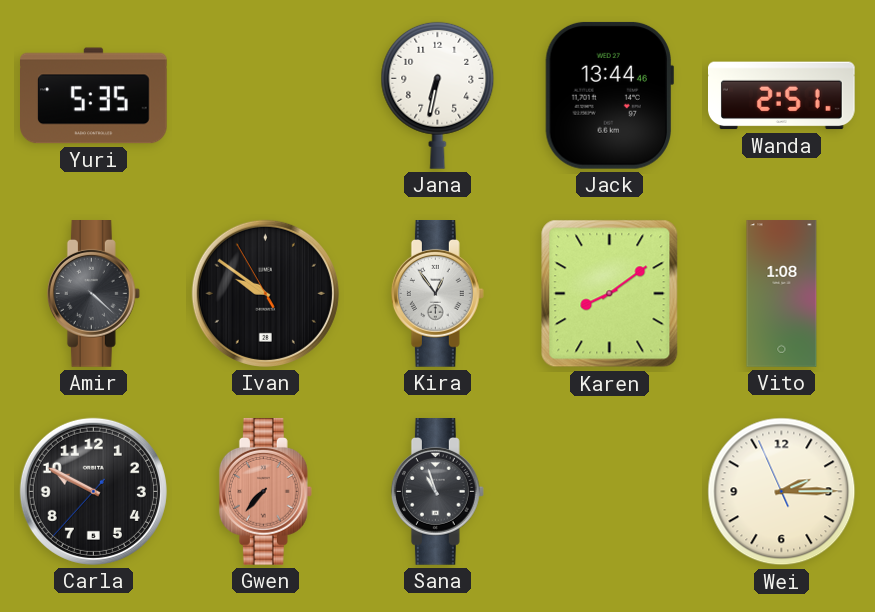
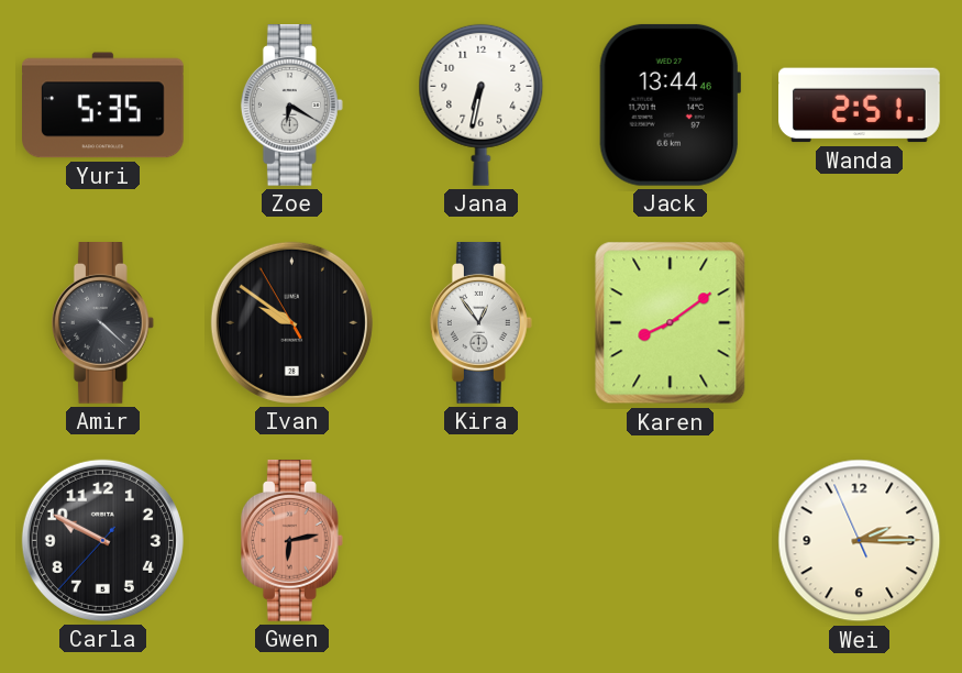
Zoe: none -> 6:20 (291, 106)
Vito: 1:08 -> none (782, 294)
Gwen: 7:37 -> 6:13 (291, 541)
Sana: 10:57 -> none (437, 492)
